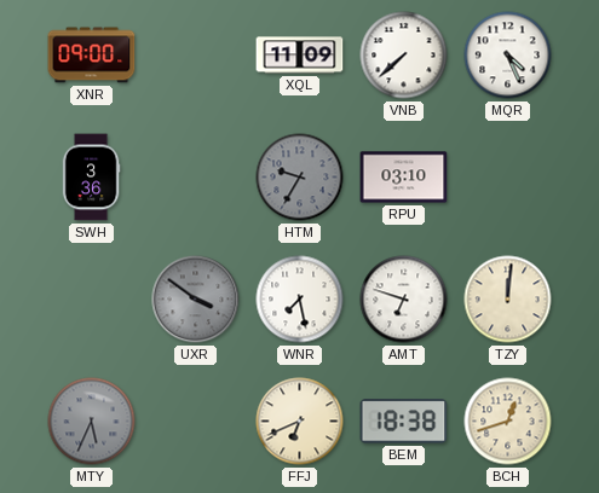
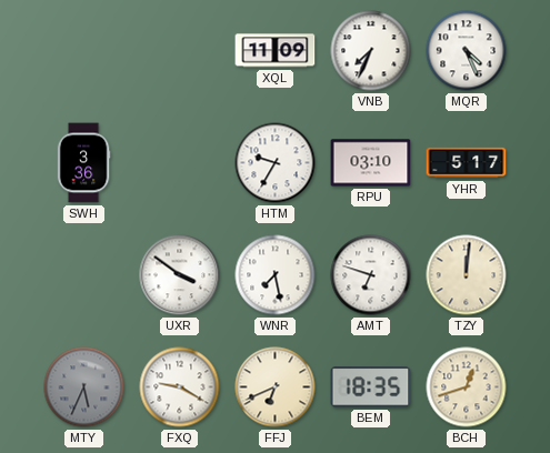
XNR: 09:00 -> none (92, 56)
VNB: 7:38 -> 7:34 (371, 51)
HTM dial: grey -> white (276, 163)
YHR: none -> 5:17 (467, 163)
UXR dial: grey -> white (180, 275)
FXQ: none -> 9:20 (180, 387)
BEM: 18:38 -> 18:35 (371, 387)
